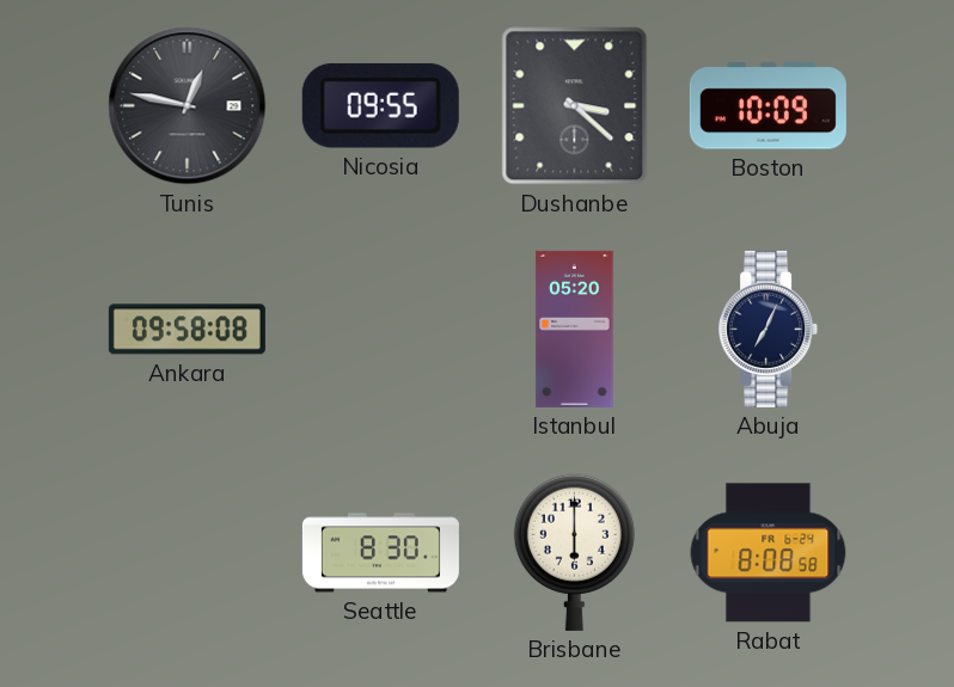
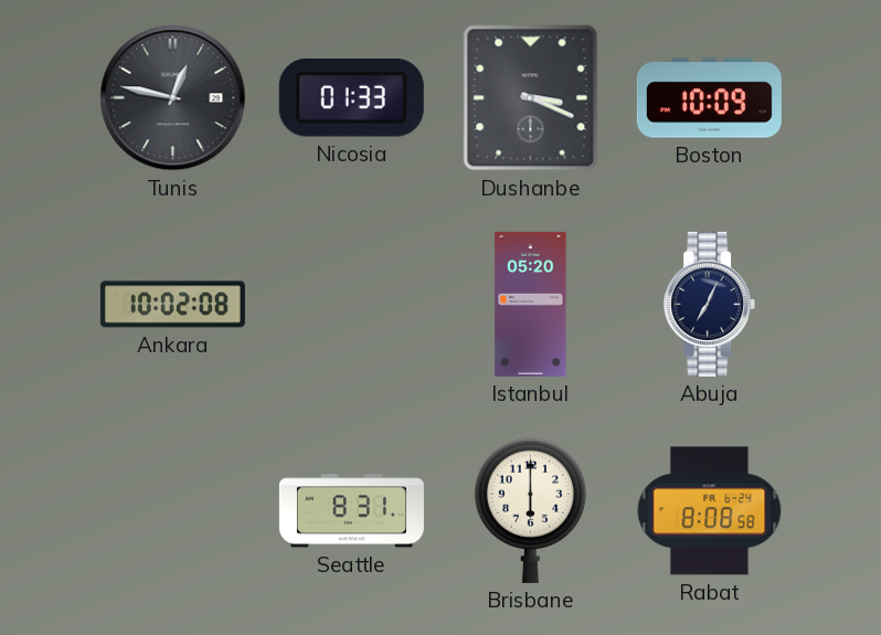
Nicosia: 09:55 -> 01:33 (351, 97)
Dushanbe: 3:22 -> 3:19 (531, 98)
Ankara: 09:58 -> 10:02 (172, 305)
Seattle: 8:30 -> 8:31 (351, 511)
